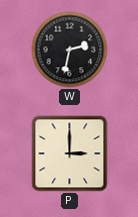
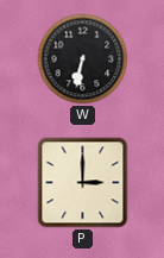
W: 2:32 -> 6:32 (83, 59)
